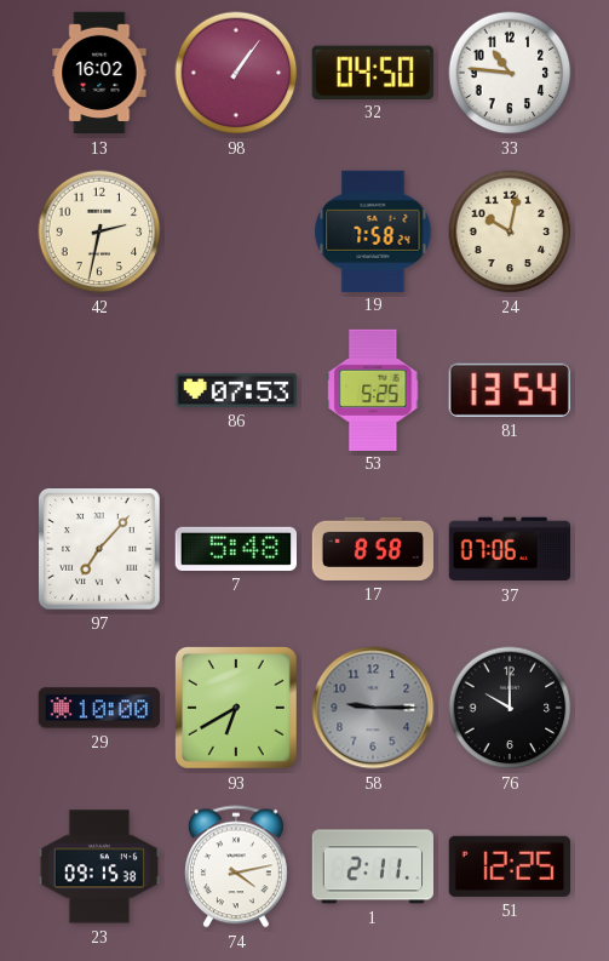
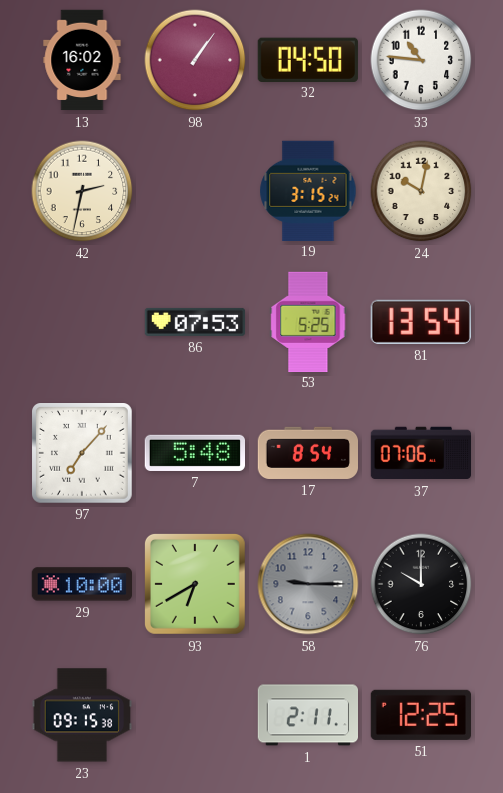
19: 7:58 -> 3:15 (308, 190)
17: 8:58 -> 8:54 (307, 453)
74: 4:13 -> none (237, 866)
